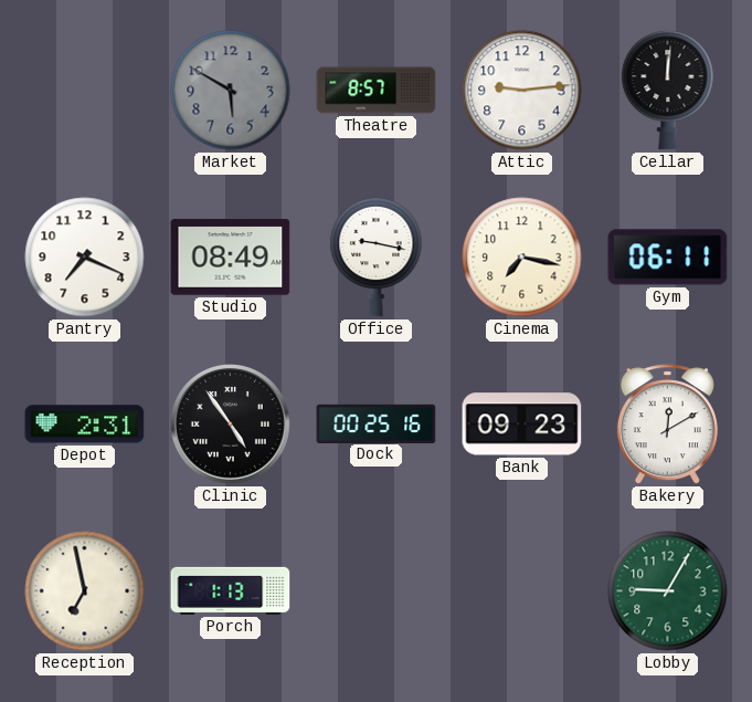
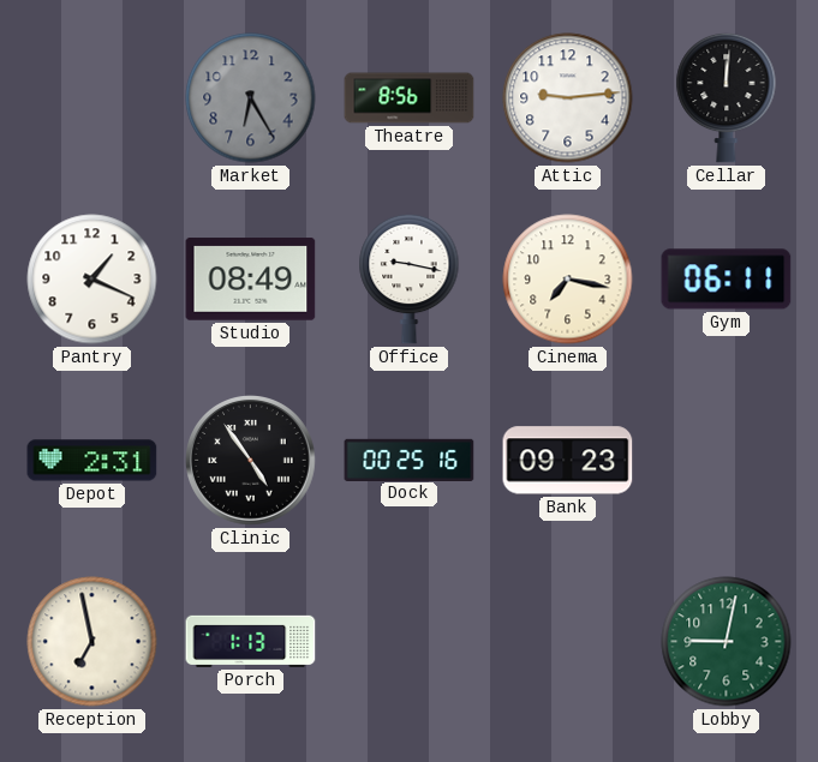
Market: 5:50 -> 6:25 (251, 98)
Theatre: 8:57 -> 8:56 (410, 98)
Pantry: 7:19 -> 1:19 (92, 280)
Bakery: 12:10 -> none (667, 425)
Lobby: 9:05 -> 9:02 (727, 642)
